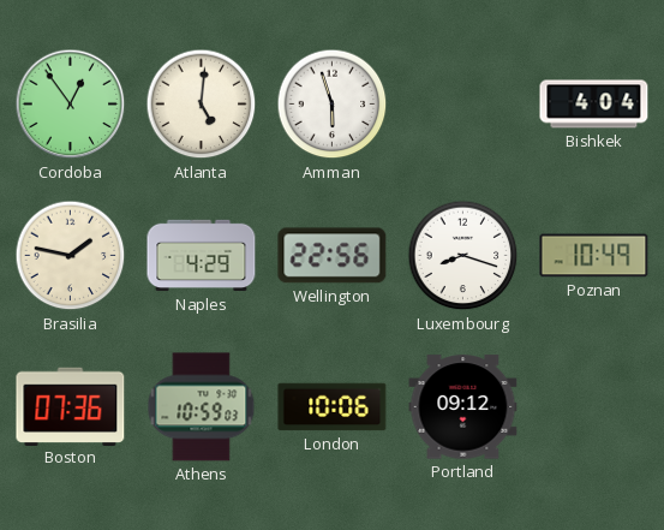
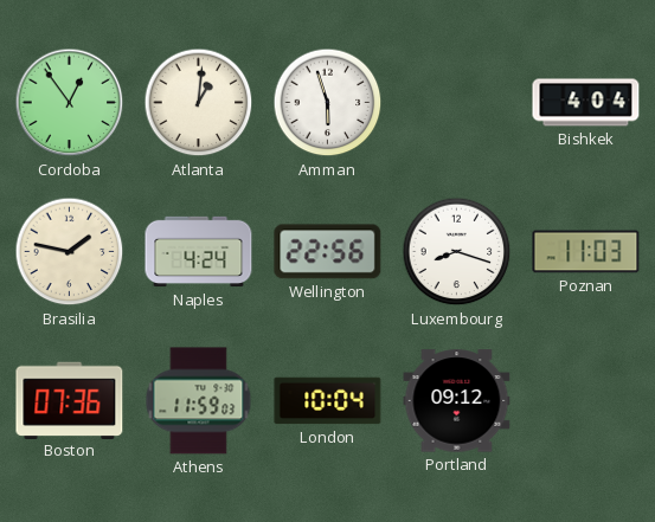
Atlanta: 5:01 -> 1:01 (199, 103)
Naples: 4:29 -> 4:24 (199, 252)
Poznan: 10:49 -> 11:03 (586, 252)
Athens: 10:59 -> 11:59 (199, 401)
London: 10:06 -> 10:04 (328, 401)
